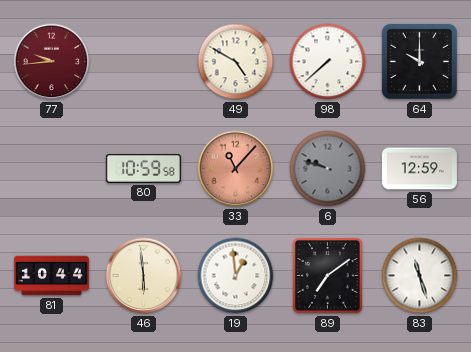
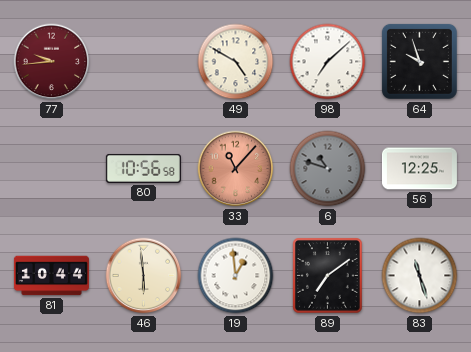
98: 7:38 -> 7:08 (328, 62)
64: 10:00 -> 9:57 (419, 61)
80: 10:59 -> 10:56 (143, 168)
6: 9:48 -> 10:48 (328, 169)
56: 12:59 -> 12:25 (419, 169)
